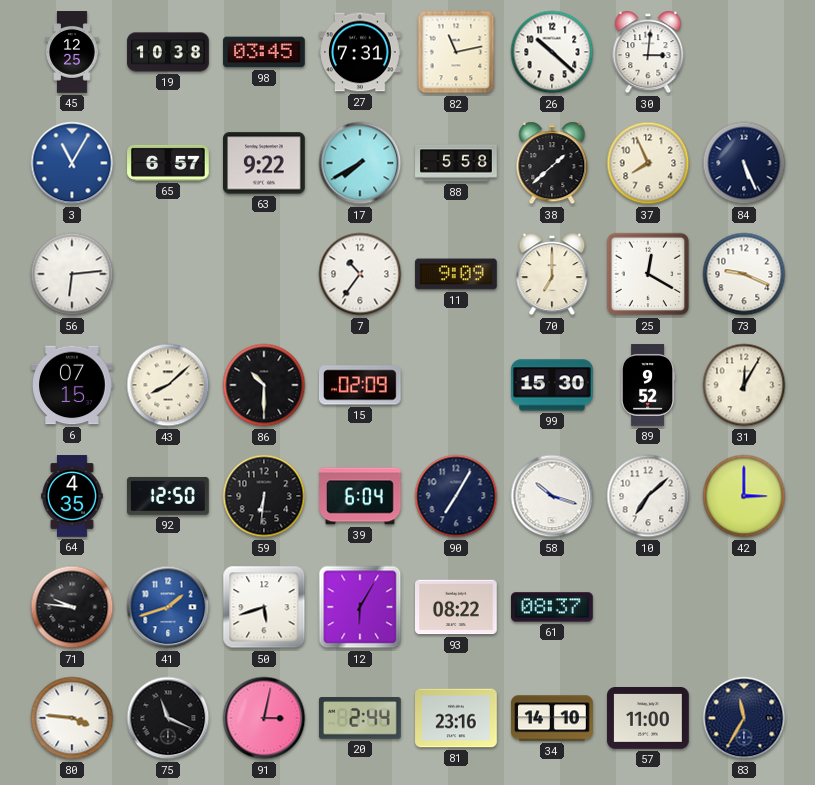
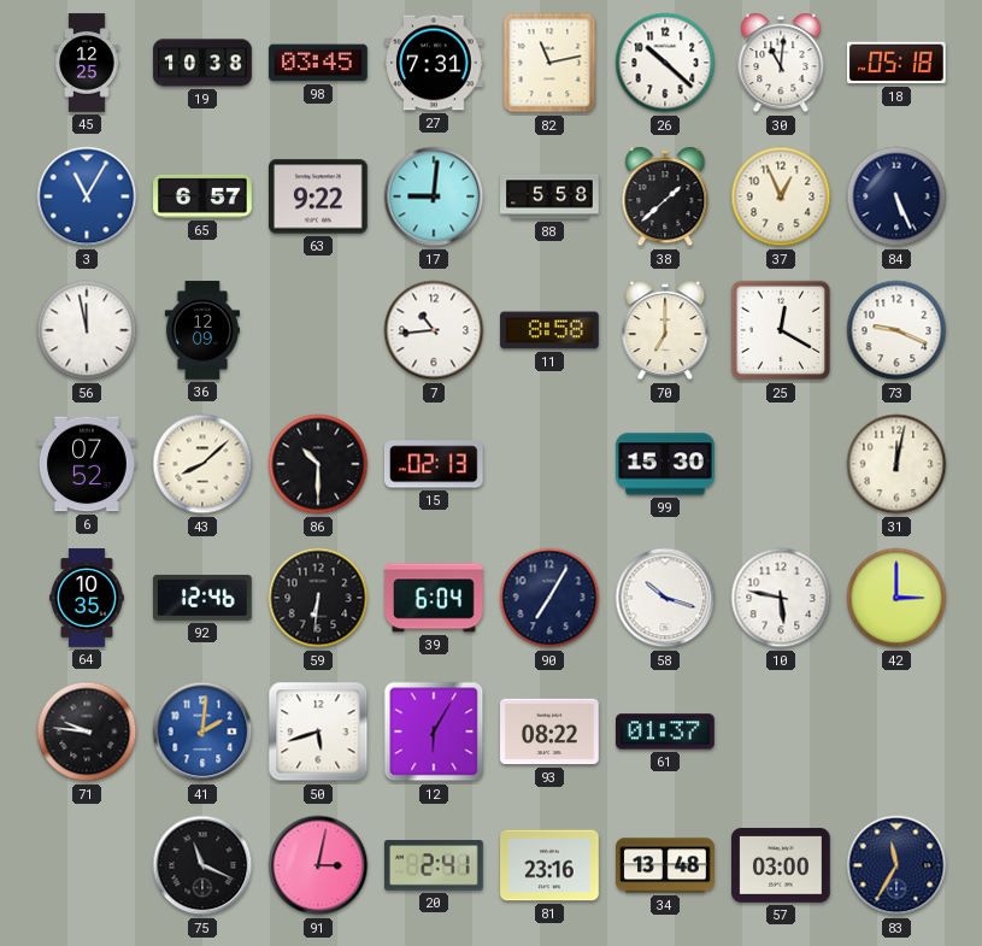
30: 3:01 -> 11:01 (781, 63)
18: none -> 05:18 (896, 63)
17: 7:40 -> 9:01 (434, 196)
37: 7:56 -> 12:56 (781, 196)
56: 6:14 -> 11:58 (87, 330)
36: none -> 12:09 (202, 330)
7: 10:36 -> 10:44 (434, 330)
11: 9:09 -> 8:58 (549, 330)
6: 07:15 -> 07:52 (88, 464)
15: 02:09 -> 02:13 (435, 464)
89: 9:52 -> none (649, 385)
31: 12:05 -> 12:02 (896, 464)
64: 4:35 -> 10:35 (88, 598)
92: 12:50 -> 12:46 (204, 598)
10: 7:08 -> 5:47 (781, 598)
41: 1:42 -> 2:01 (202, 731)
61: 08:37 -> 01:37 (666, 731)
80: 3:46 -> none (72, 718)
20: 2:44 -> 2:41 (435, 865)
34: 14:10 -> 13:48 (665, 865)
57: 11:00 -> 03:00 (781, 866)
